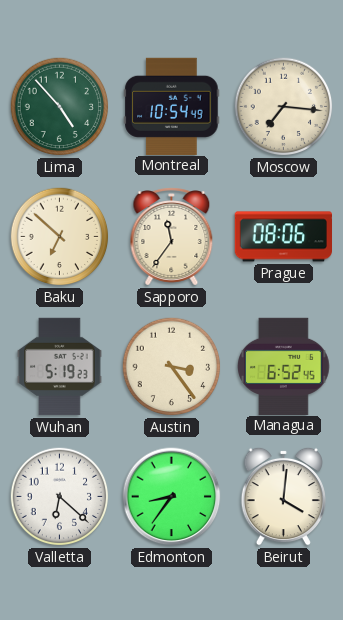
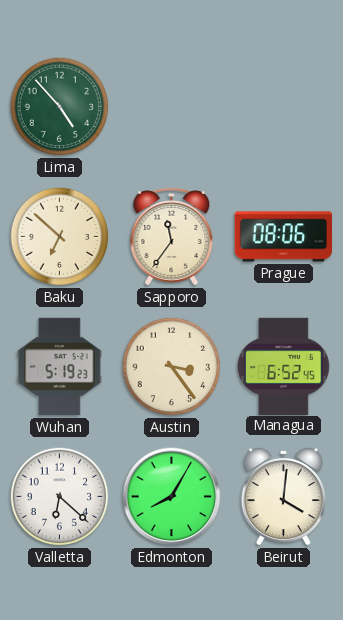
Montreal: 10:54 -> none (172, 106)
Moscow: 7:16 -> none (284, 107)
Edmonton: 8:36 -> 8:05 (172, 497)
